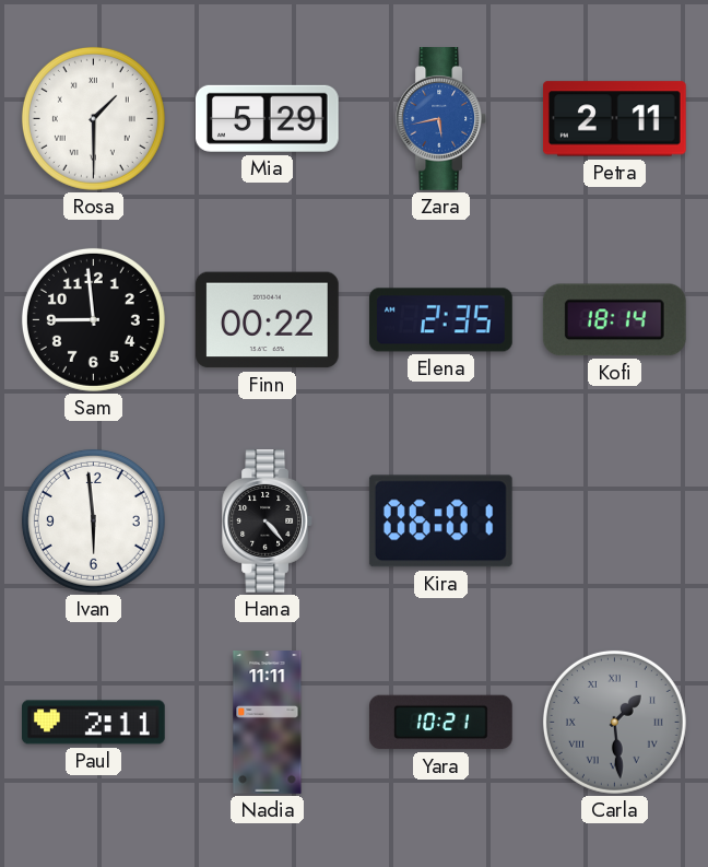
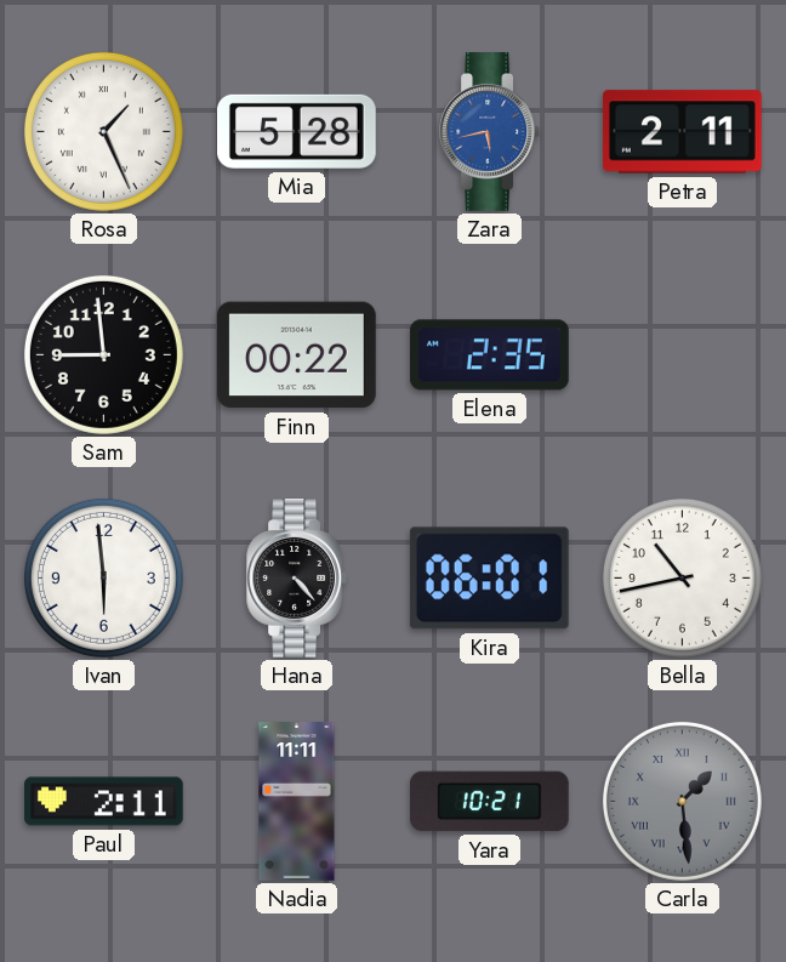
Rosa: 1:30 -> 1:26 (103, 131)
Mia: 5:29 -> 5:28 (296, 131)
Kofi: 18:14 -> none (614, 320)
Bella: none -> 10:43 (682, 577)
